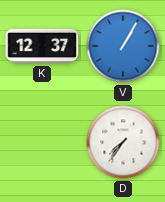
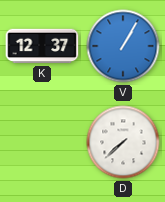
D: 7:36 -> 7:38 (123, 142)
